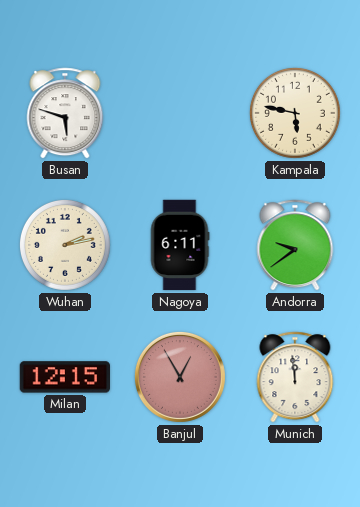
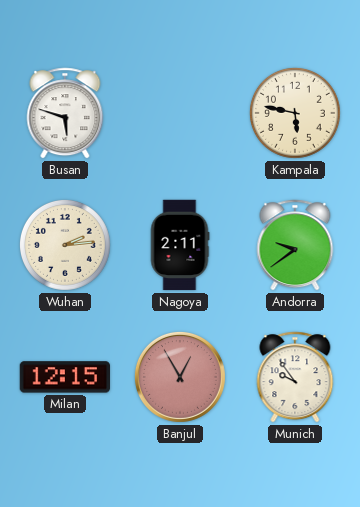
Wuhan: 2:13 -> 2:14 (65, 245)
Nagoya: 6:11 -> 2:11 (180, 245)
Munich: 11:59 -> 9:54 (295, 377)
